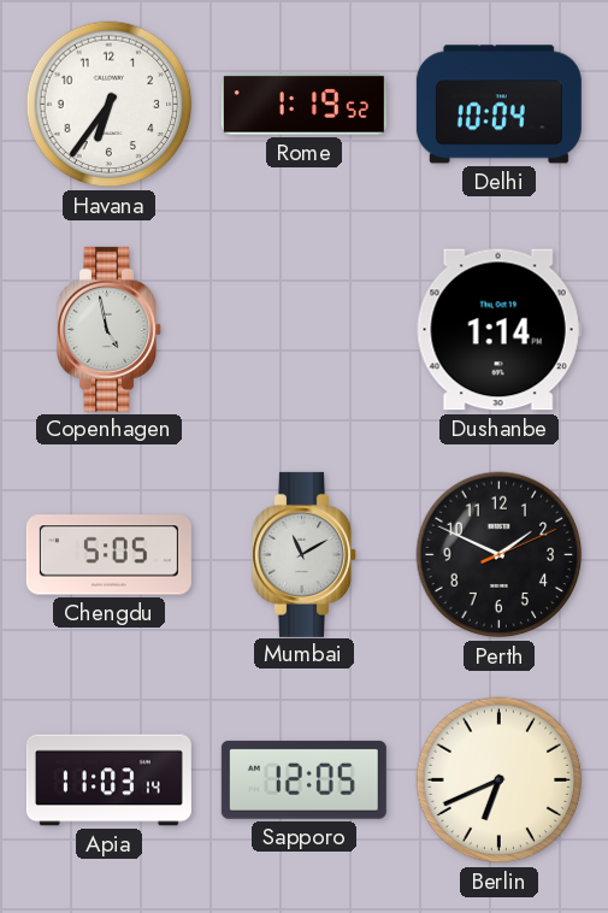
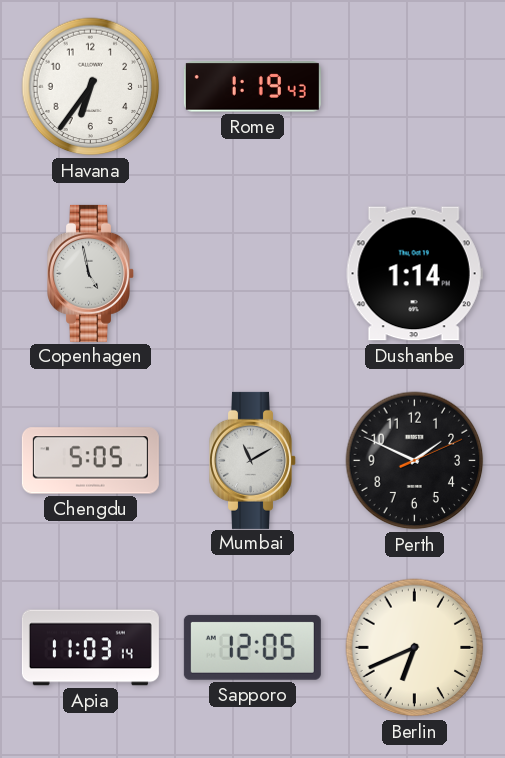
Rome: 1:19:52 -> 1:19:43 (252, 87)
Delhi: 10:04 -> none (498, 105)
